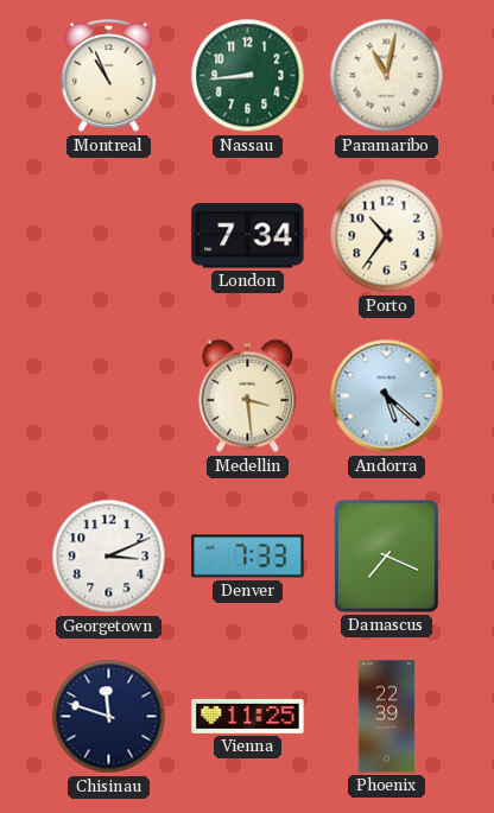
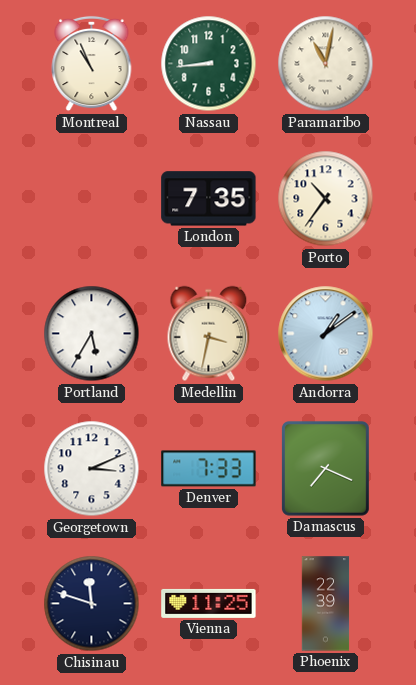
London: 7:34 -> 7:35 (209, 199)
Portland: none -> 5:35 (92, 334)
Medellin: 3:29 -> 3:32 (209, 334)
Andorra: 5:22 -> 1:09 (326, 334)
